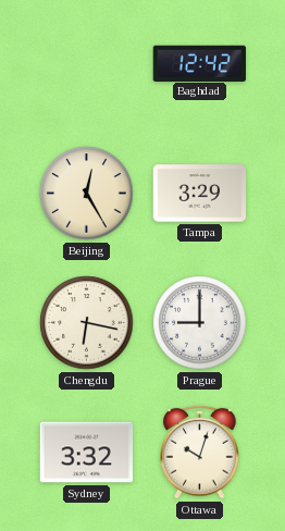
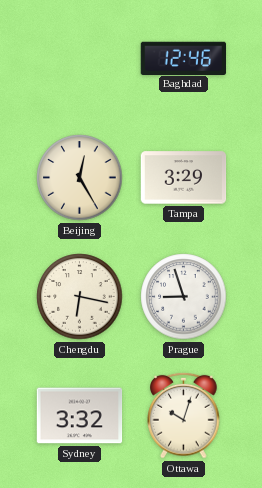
Baghdad: 12:42 -> 12:46 (184, 58)
Prague: 9:00 -> 8:57 (184, 297)
